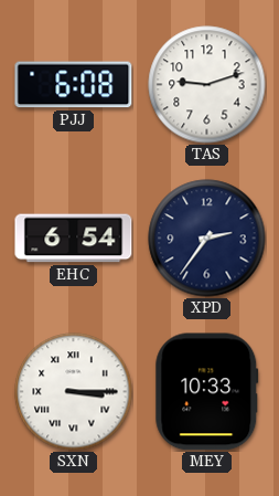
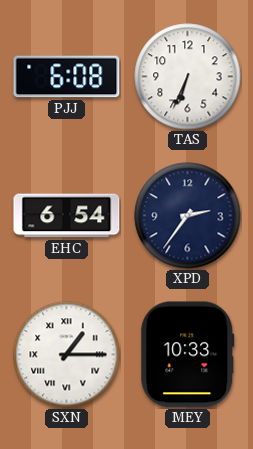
TAS: 9:12 -> 6:34 (188, 77)
SXN: 3:15 -> 1:15 (67, 355)
